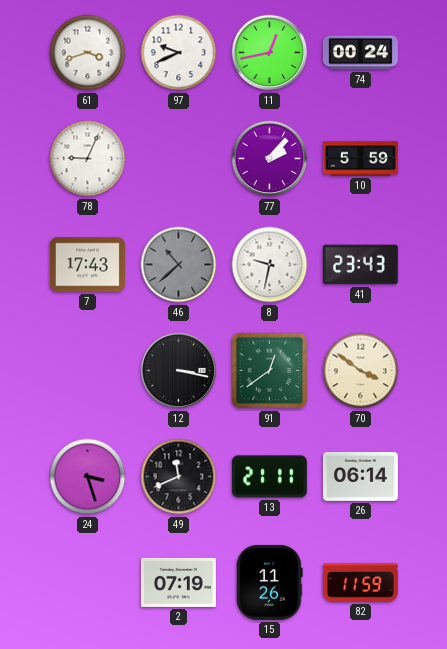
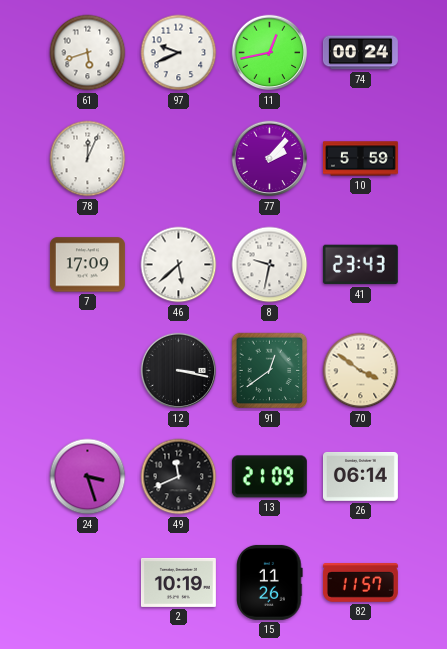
61: 3:42 -> 5:42 (88, 53)
78: 9:04 -> 12:04 (88, 159)
7: 17:43 -> 17:09 (87, 265)
46: 10:38 -> 5:38 (179, 265)
46 dial: grey -> white (179, 265)
13: 21:11 -> 21:09 (269, 477)
2: 07:19 -> 10:19 (178, 582)
82: 11:59 -> 11:57 (360, 583)
